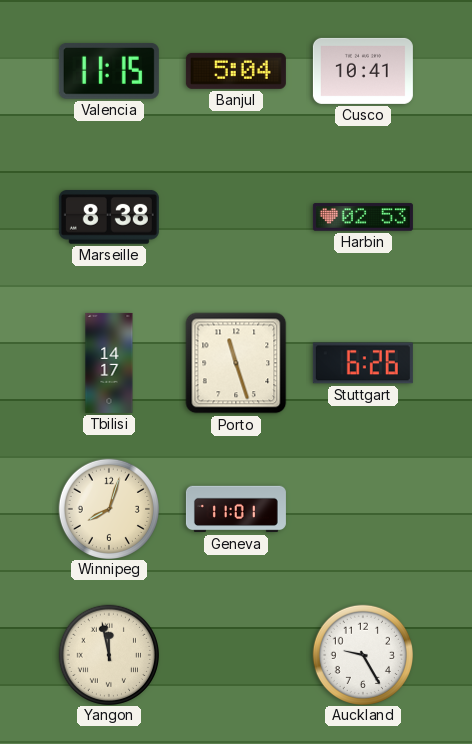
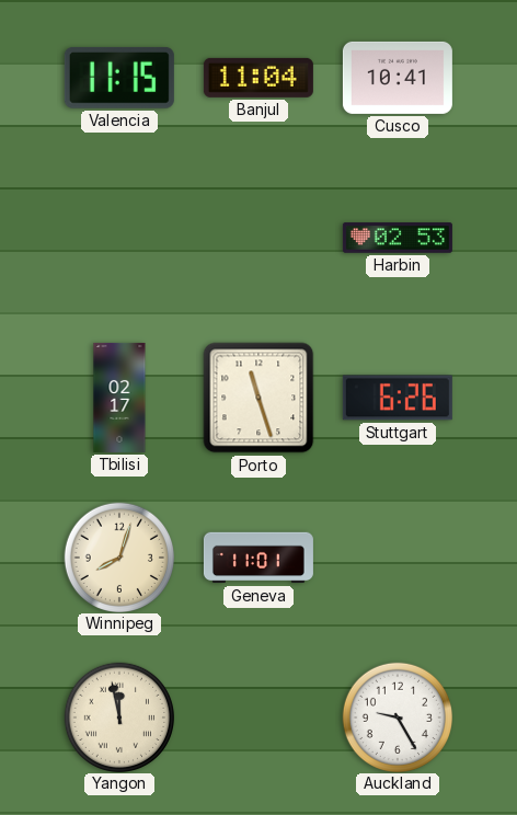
Banjul: 5:04 -> 11:04 (258, 78)
Marseille: 8:38 -> none (109, 217)
Tbilisi: 14:17 -> 02:17 (119, 398)
